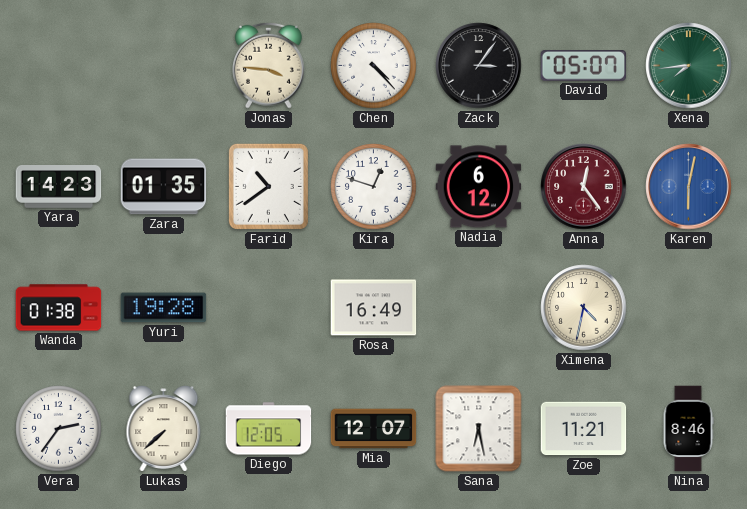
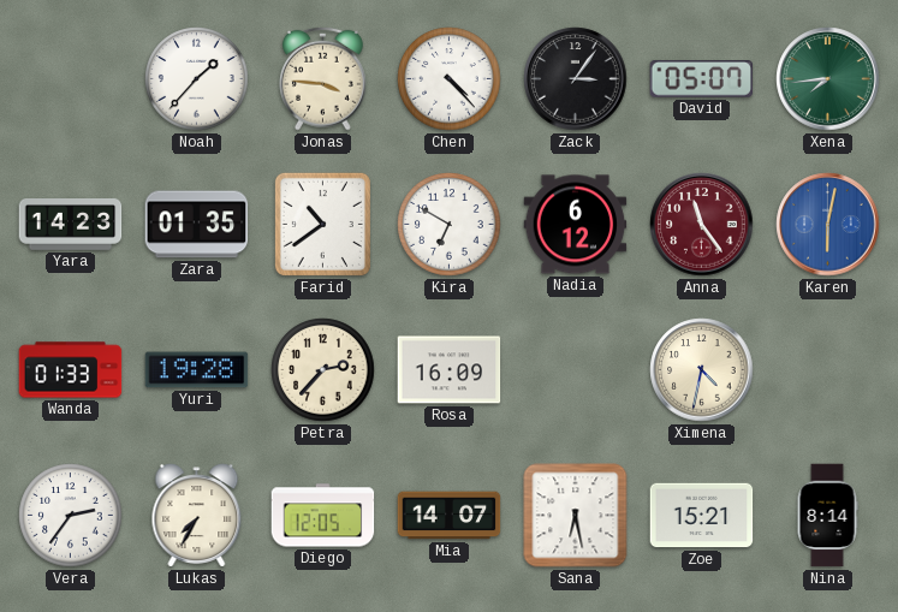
Noah: none -> 1:37 (197, 79)
Kira: 12:48 -> 6:50 (450, 225)
Anna: 12:24 -> 11:24 (702, 225)
Wanda: 01:38 -> 01:33 (71, 370)
Petra: none -> 2:37 (323, 370)
Rosa: 16:49 -> 16:09 (450, 370)
Lukas: 7:38 -> 7:35 (197, 516)
Mia: 12:07 -> 14:07 (450, 516)
Zoe: 11:21 -> 15:21 (702, 516)
Nina: 8:46 -> 8:14 (827, 516)
